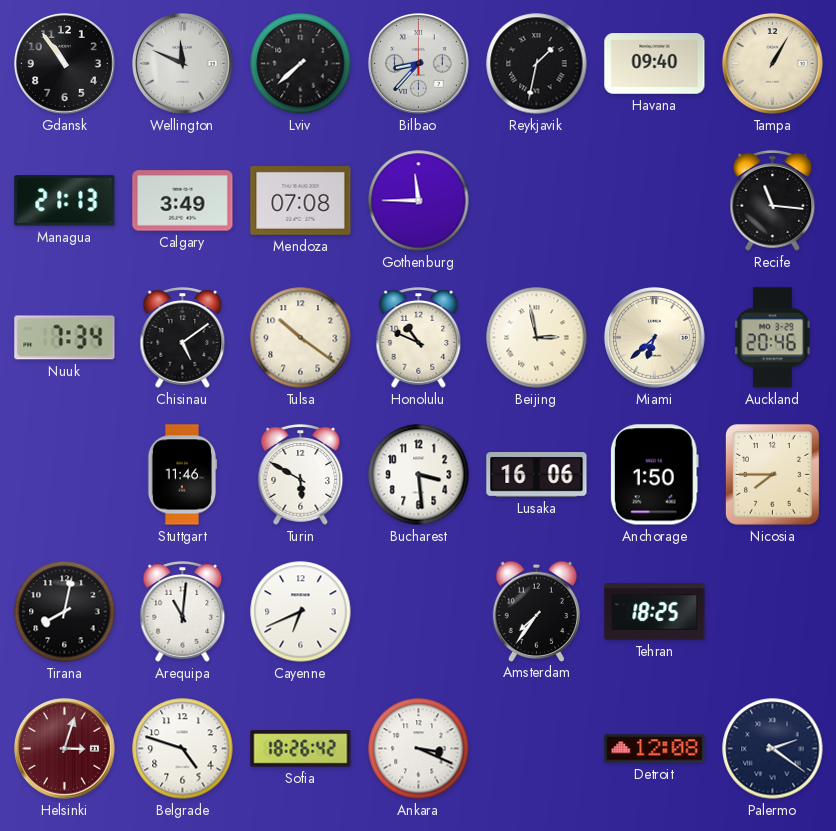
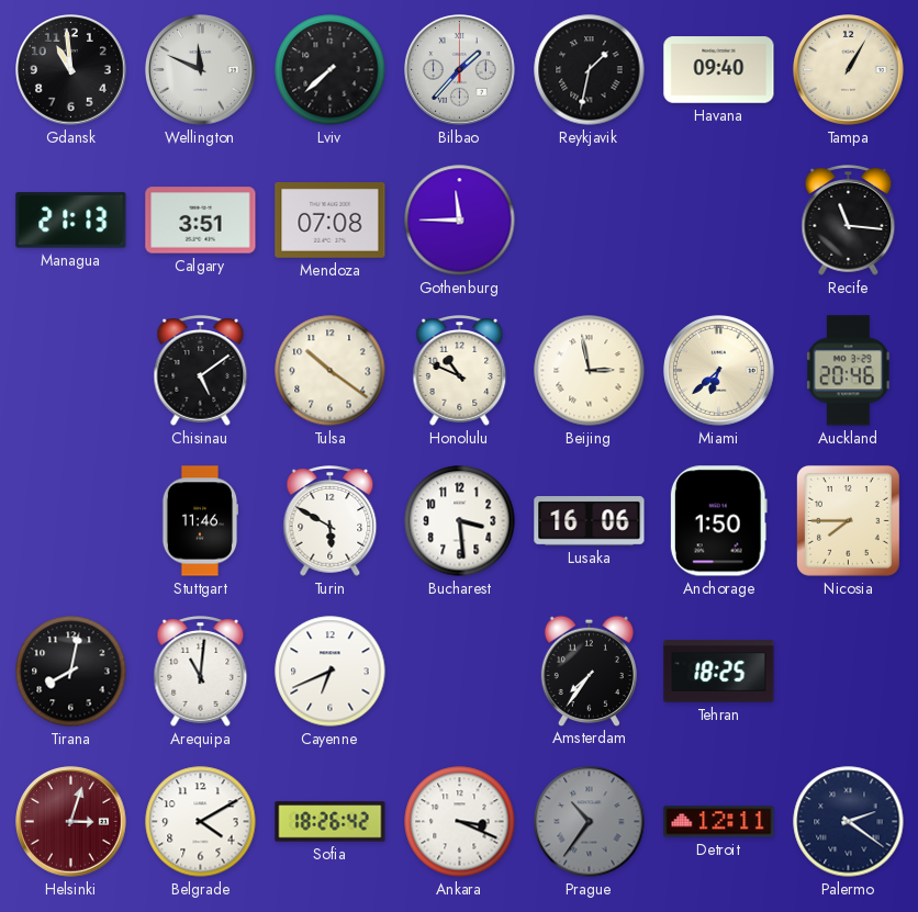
Gdansk: 10:54 -> 10:59 (71, 70)
Bilbao: 8:37 -> 1:37 (460, 70)
Calgary: 3:49 -> 3:51 (201, 221)
Nuuk: 7:34 -> none (65, 338)
Belgrade: 4:48 -> 4:10 (201, 822)
Prague: none -> 10:36 (590, 822)
Detroit: 12:08 -> 12:11 (719, 822)
